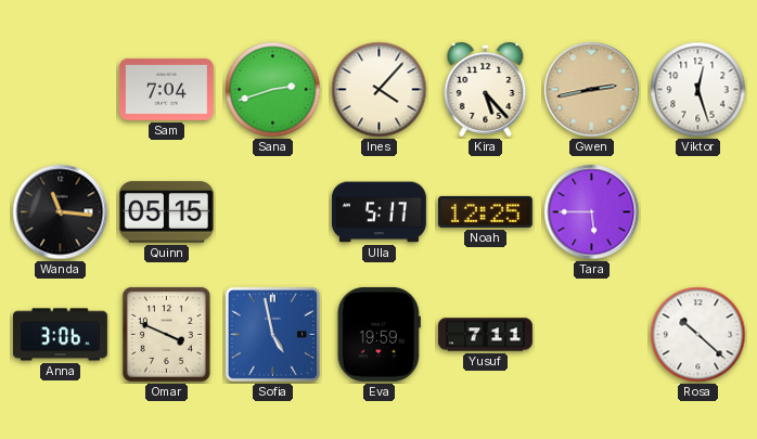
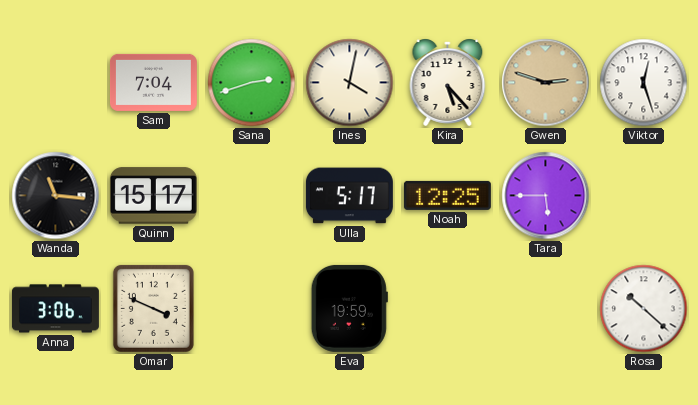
Ines: 4:07 -> 4:02 (350, 83)
Gwen: 2:43 -> 2:48 (546, 83)
Quinn: 05:15 -> 15:17 (153, 196)
Sofia: 4:58 -> none (272, 334)
Yusuf: 7:11 -> none (485, 335)
